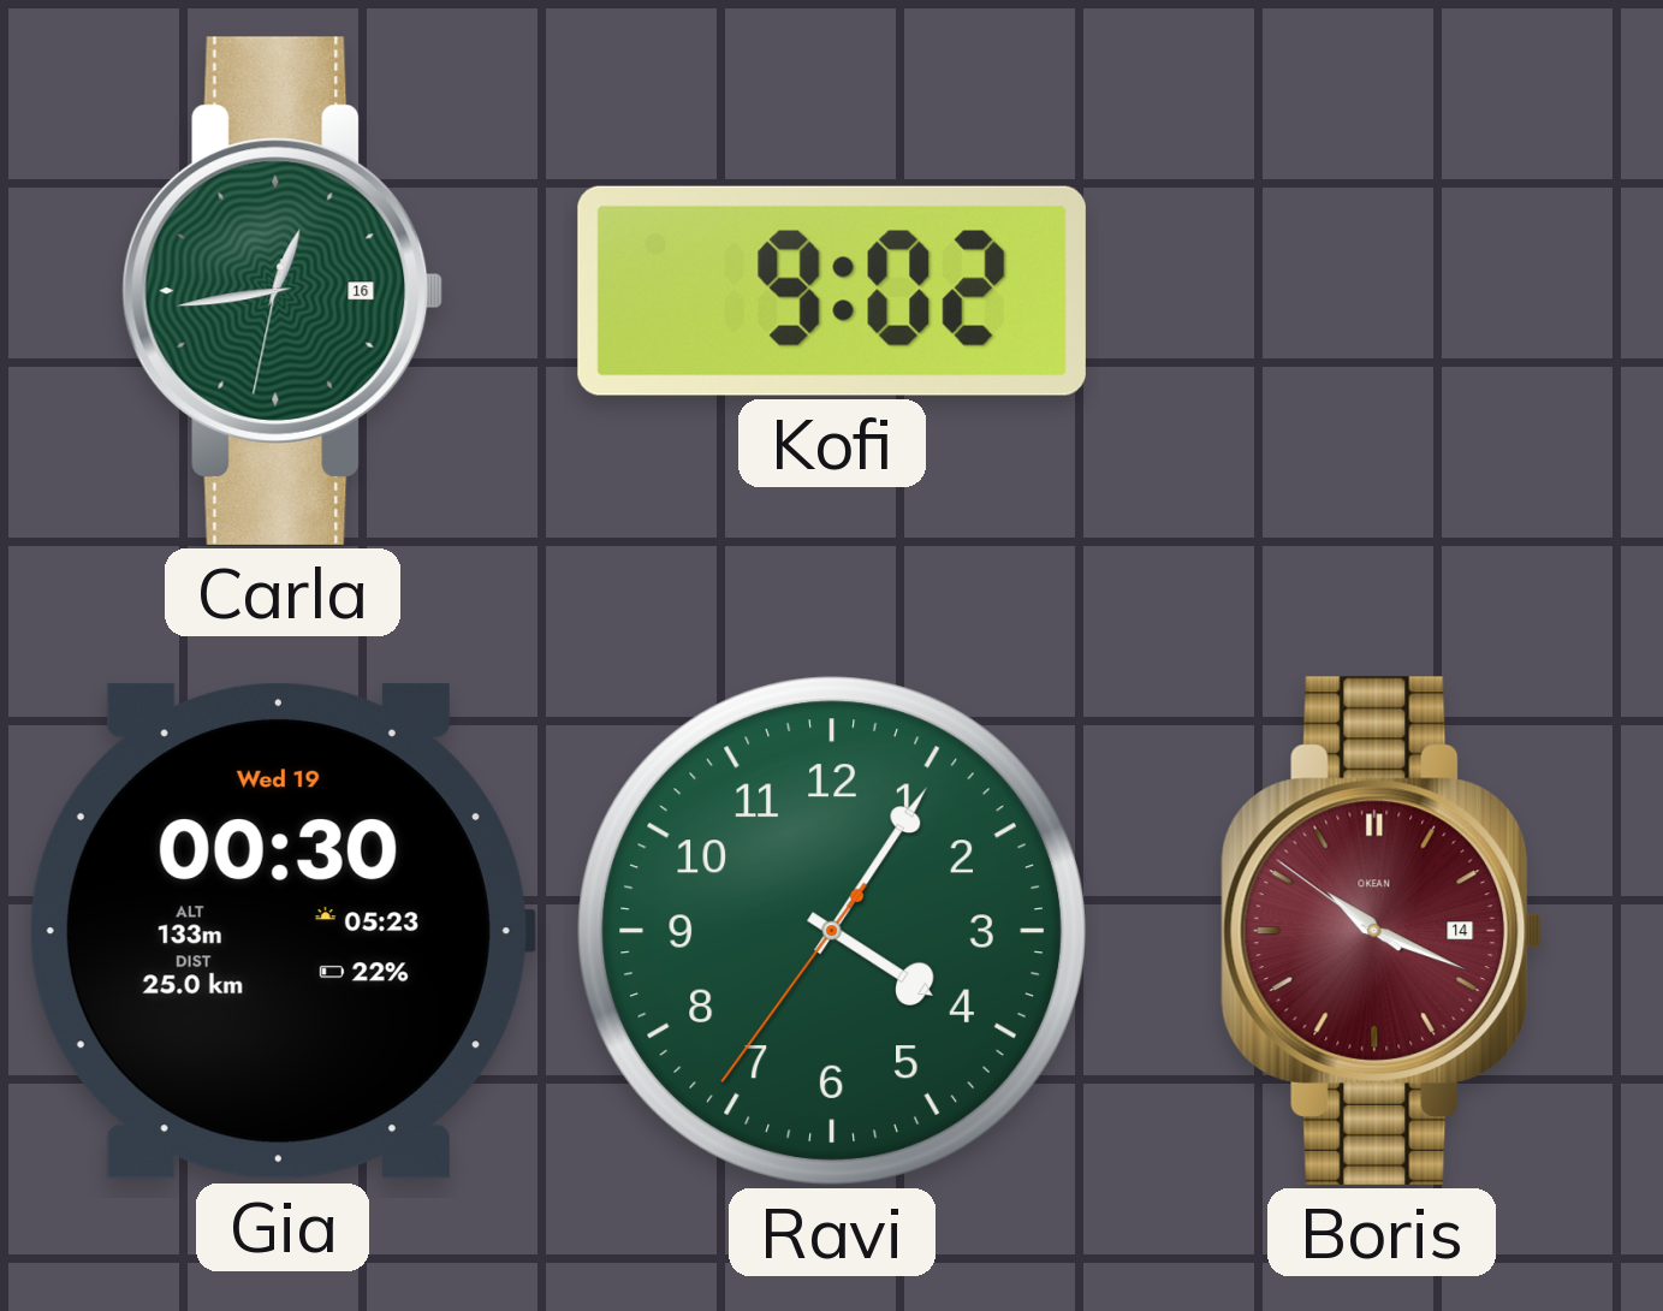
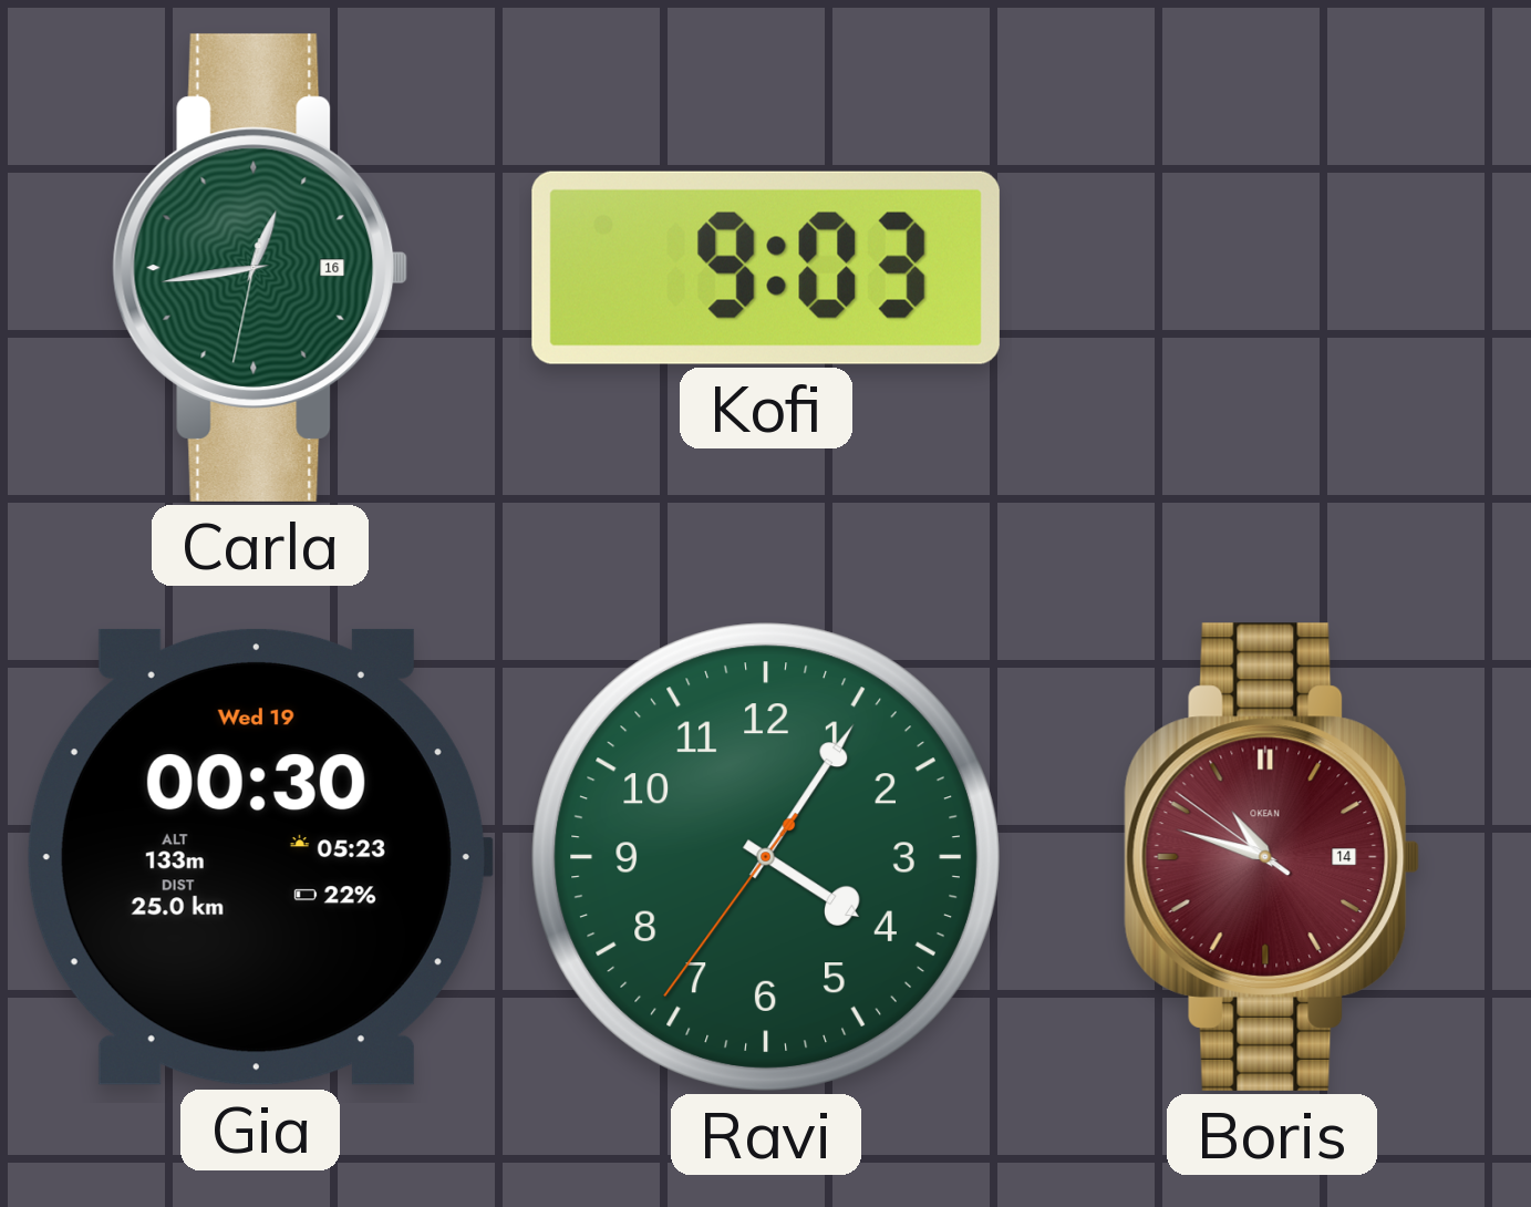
Kofi: 9:02 -> 9:03 (766, 268)
Boris: 10:18 -> 10:47 (1272, 857)
